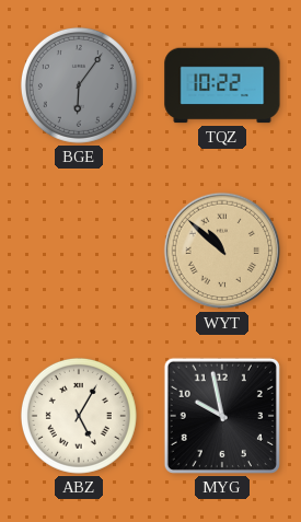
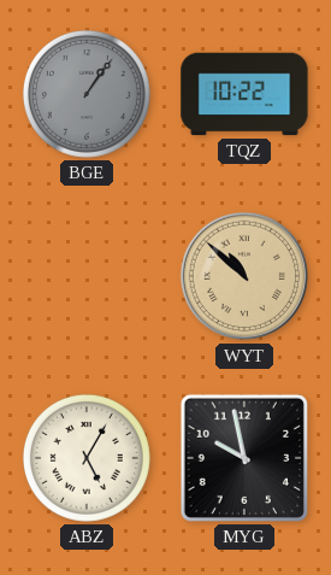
BGE: 6:06 -> 1:06 (87, 94)
